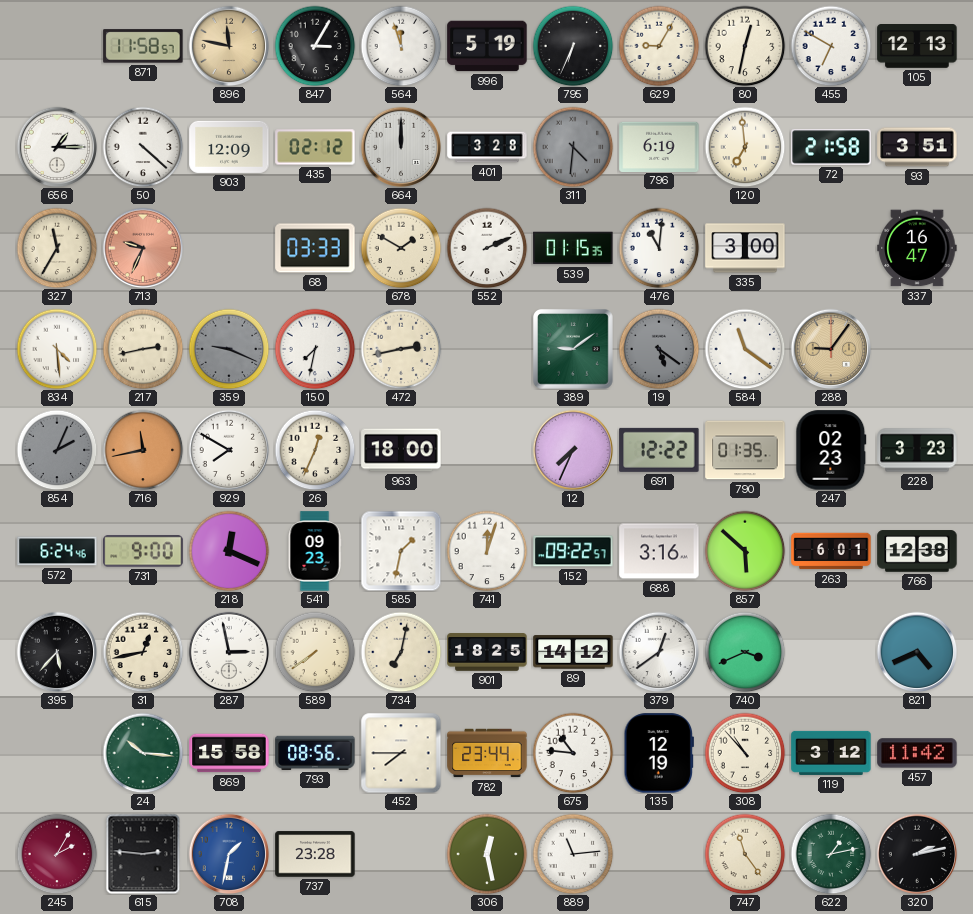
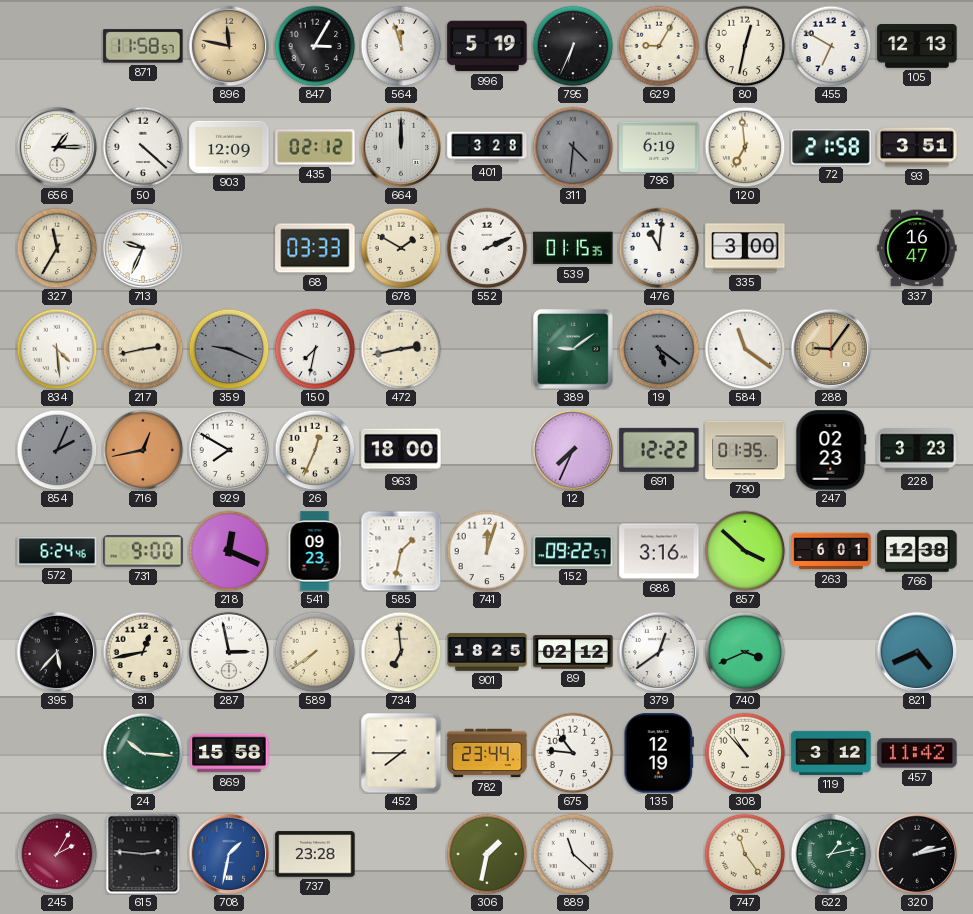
713 dial: salmon -> white (143, 248)
716: 11:43 -> 12:43 (143, 450)
857: 5:52 -> 3:52 (745, 551)
734: 7:02 -> 6:59 (401, 652)
89: 14:12 -> 02:12 (573, 652)
793: 08:56 -> none (315, 753)
306: 12:28 -> 1:32 (487, 854)
889: 11:14 -> 11:22 (573, 854)
